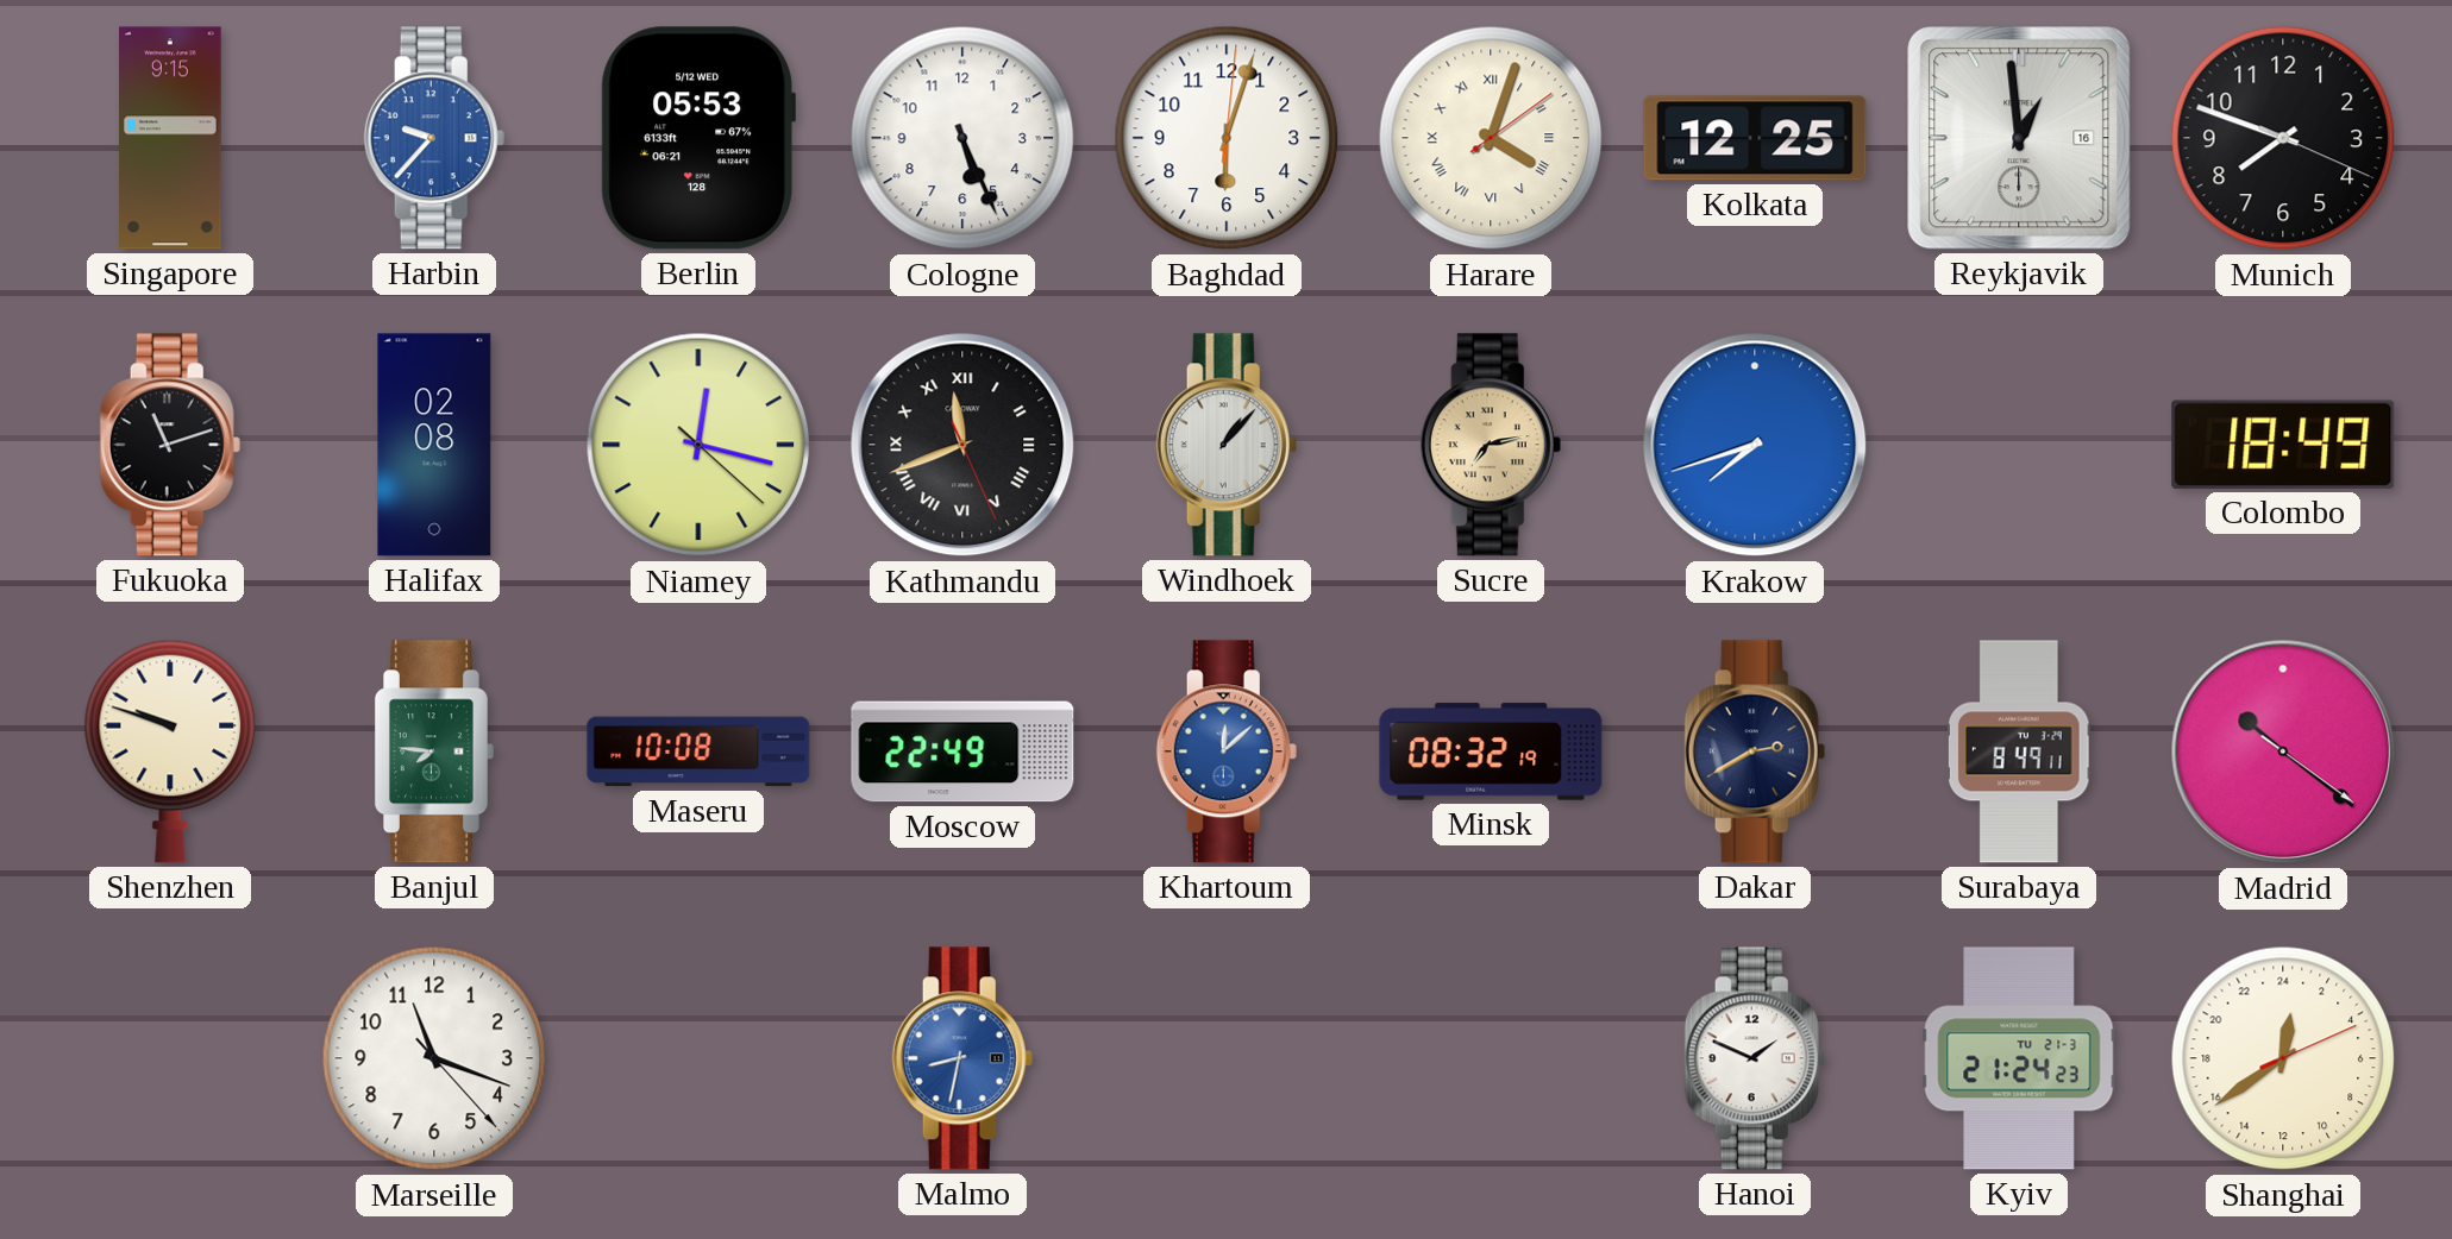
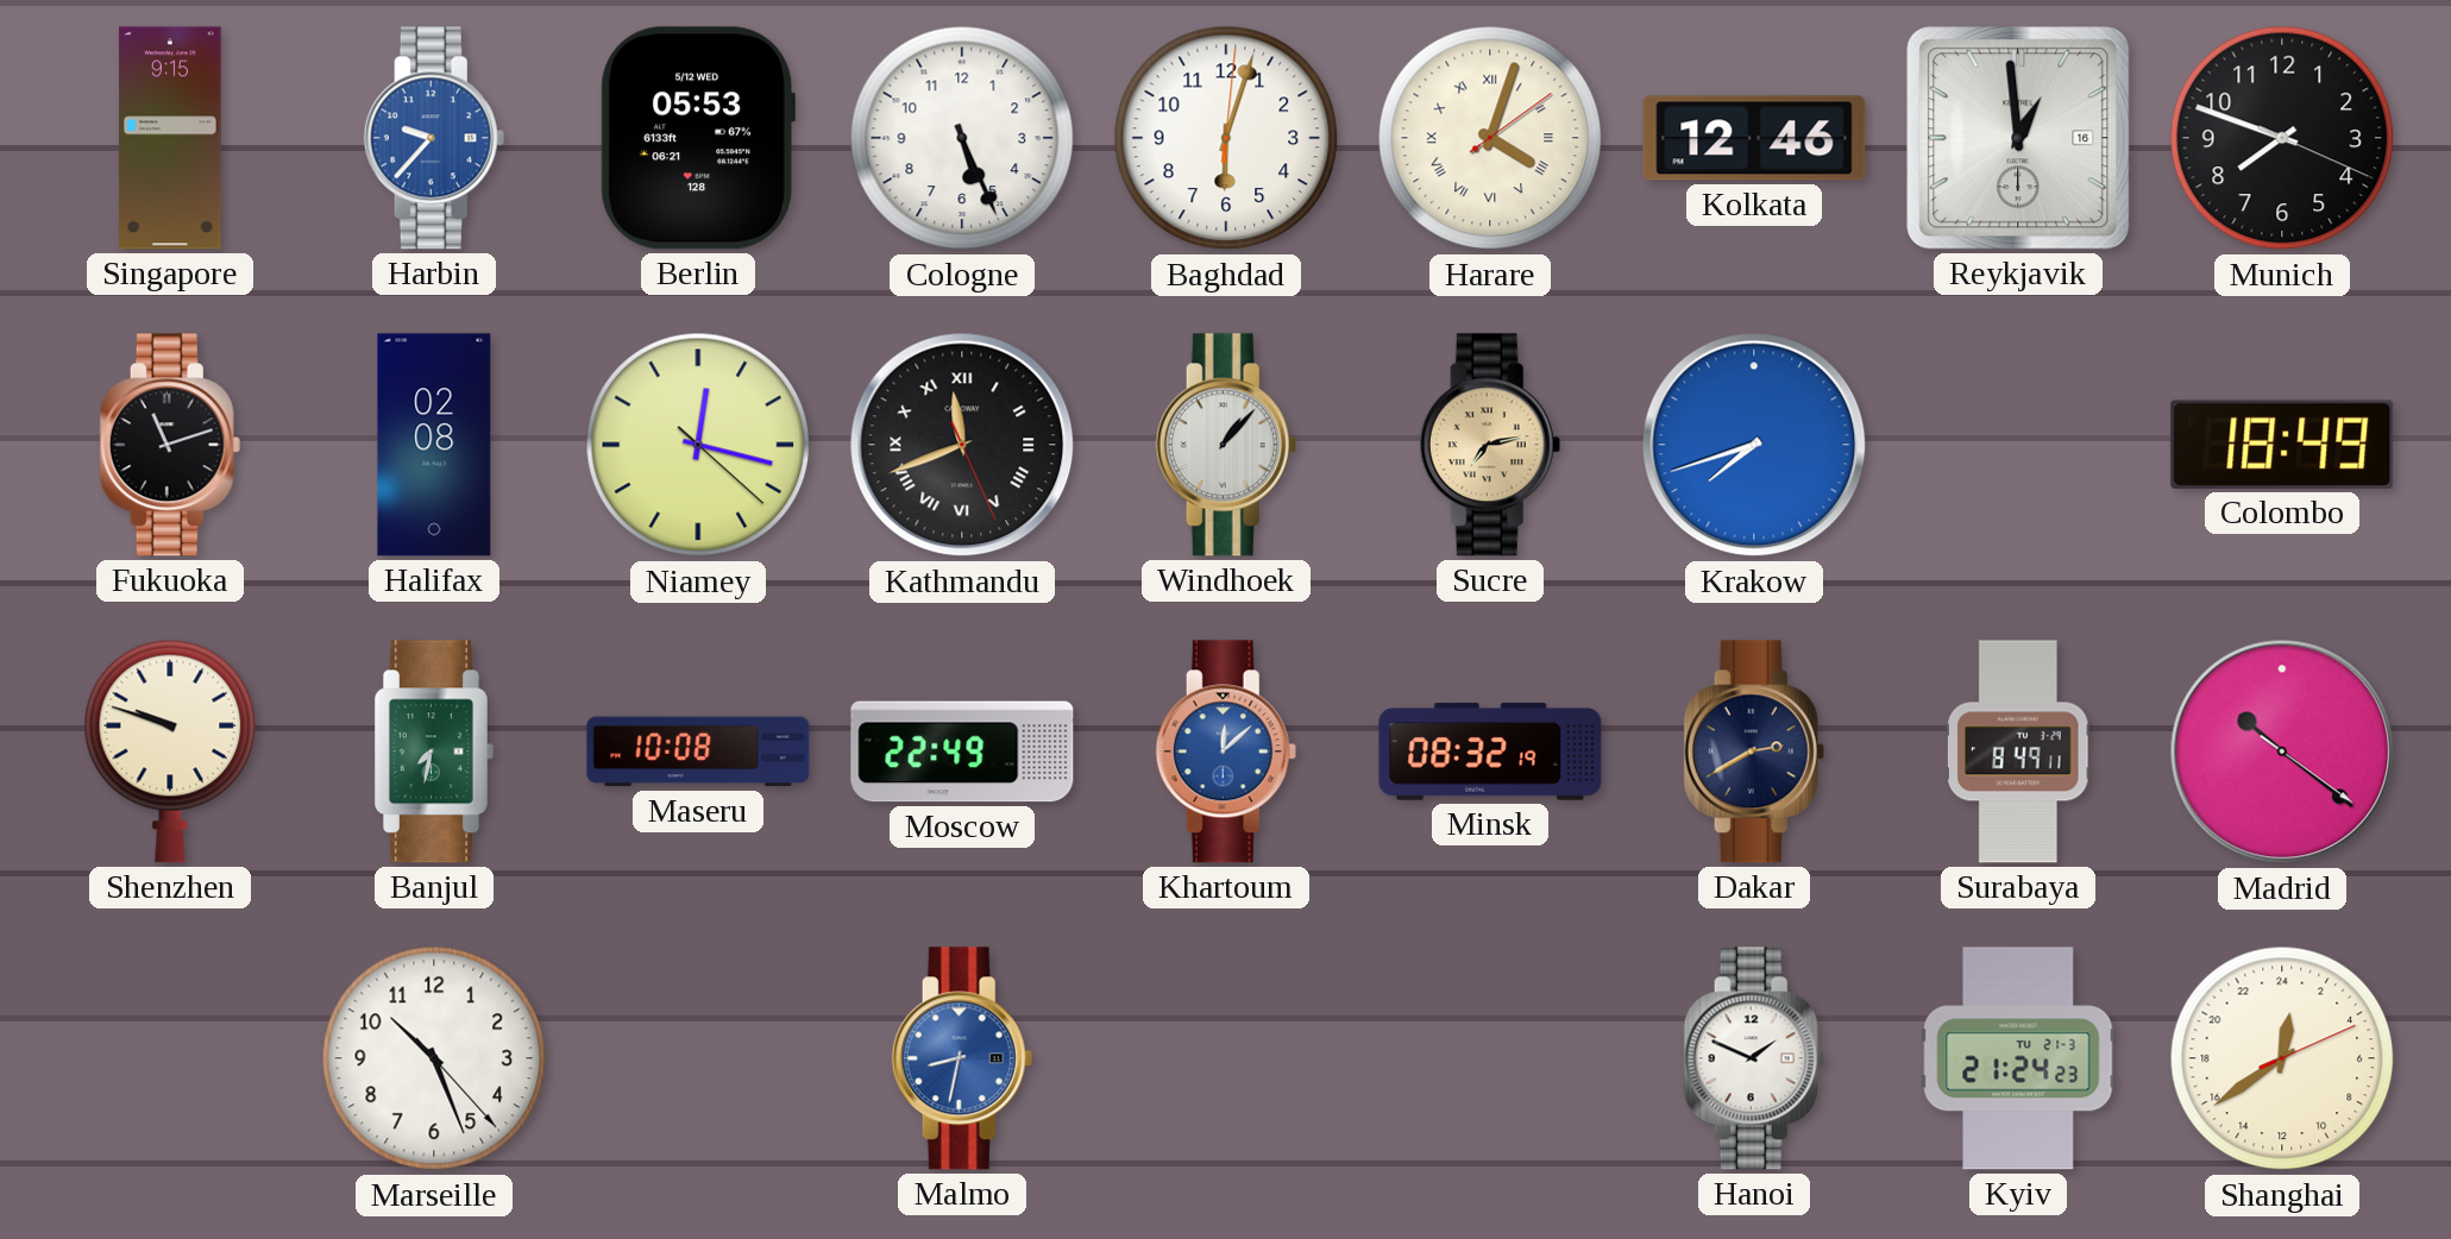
Kolkata: 12:25 -> 12:46 (1754, 138)
Banjul: 7:46 -> 7:32 (434, 751)
Marseille: 11:18 -> 10:26 (434, 1058)
